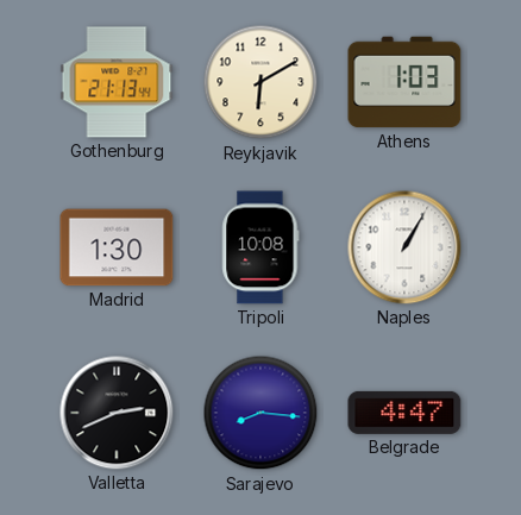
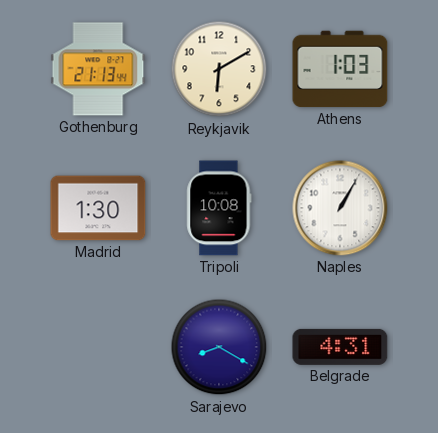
Valletta: 2:41 -> none (117, 413)
Sarajevo: 8:16 -> 8:20 (219, 347)
Belgrade: 4:47 -> 4:31 (340, 347)
